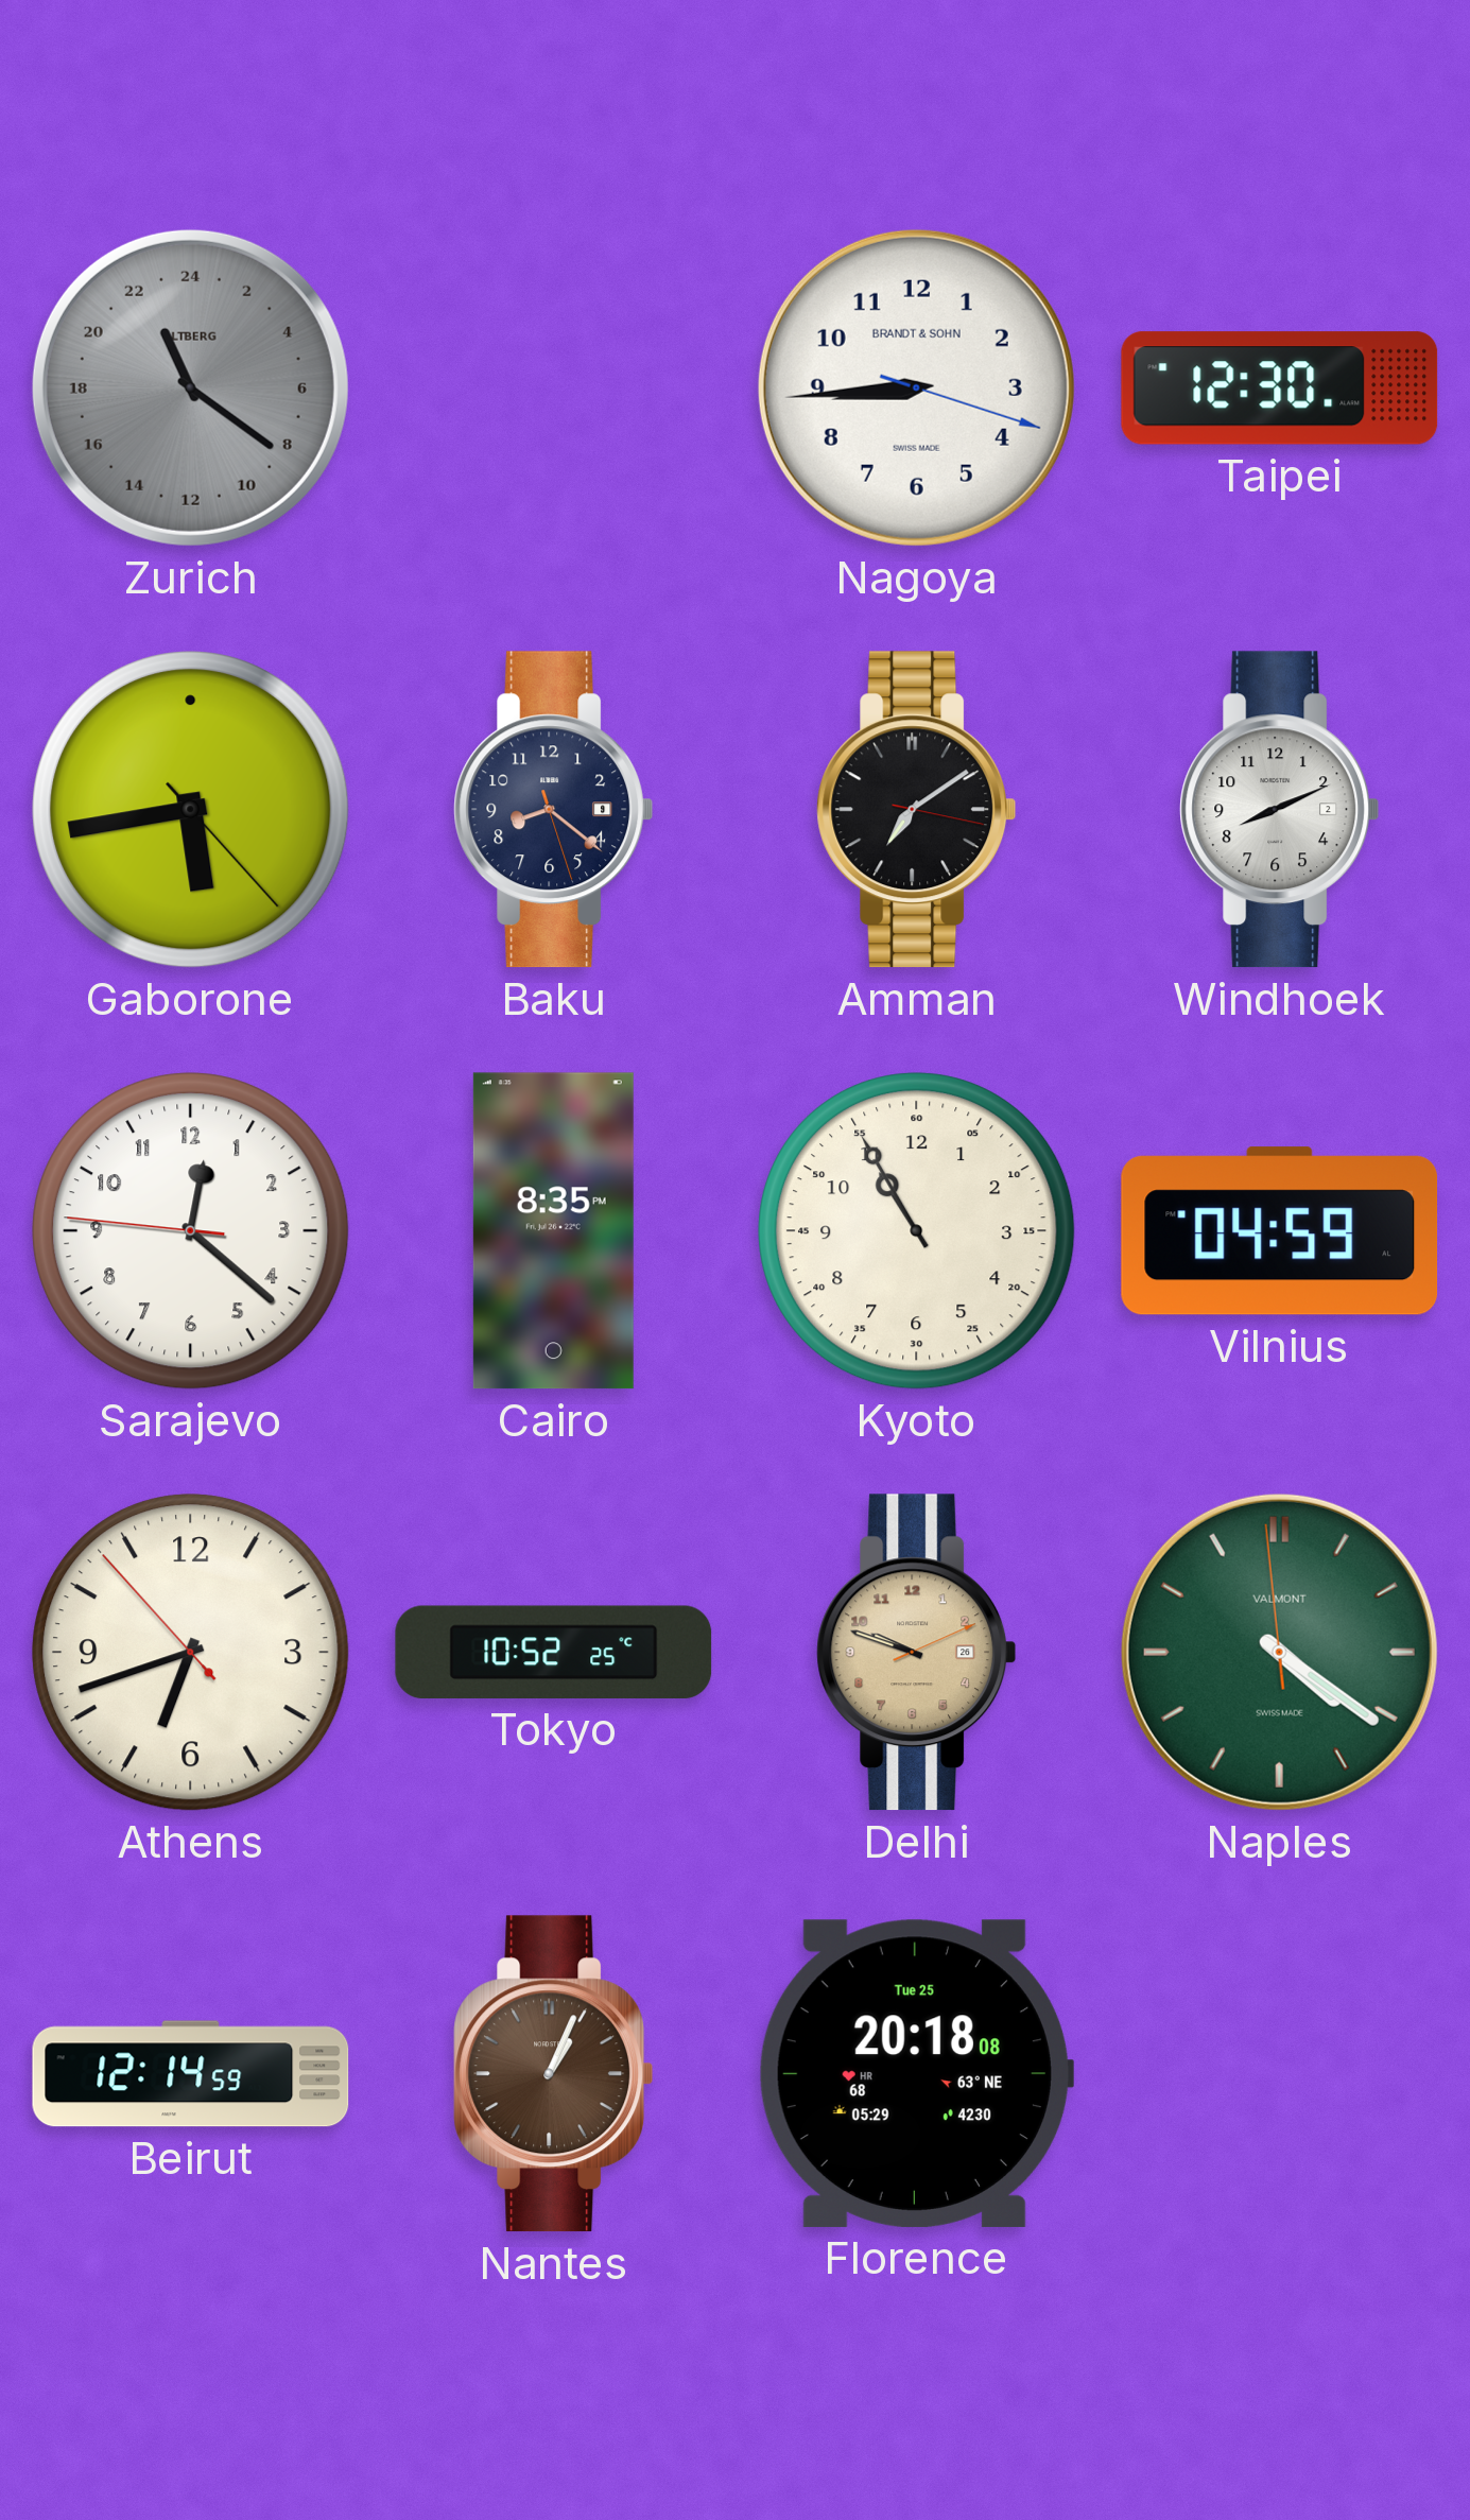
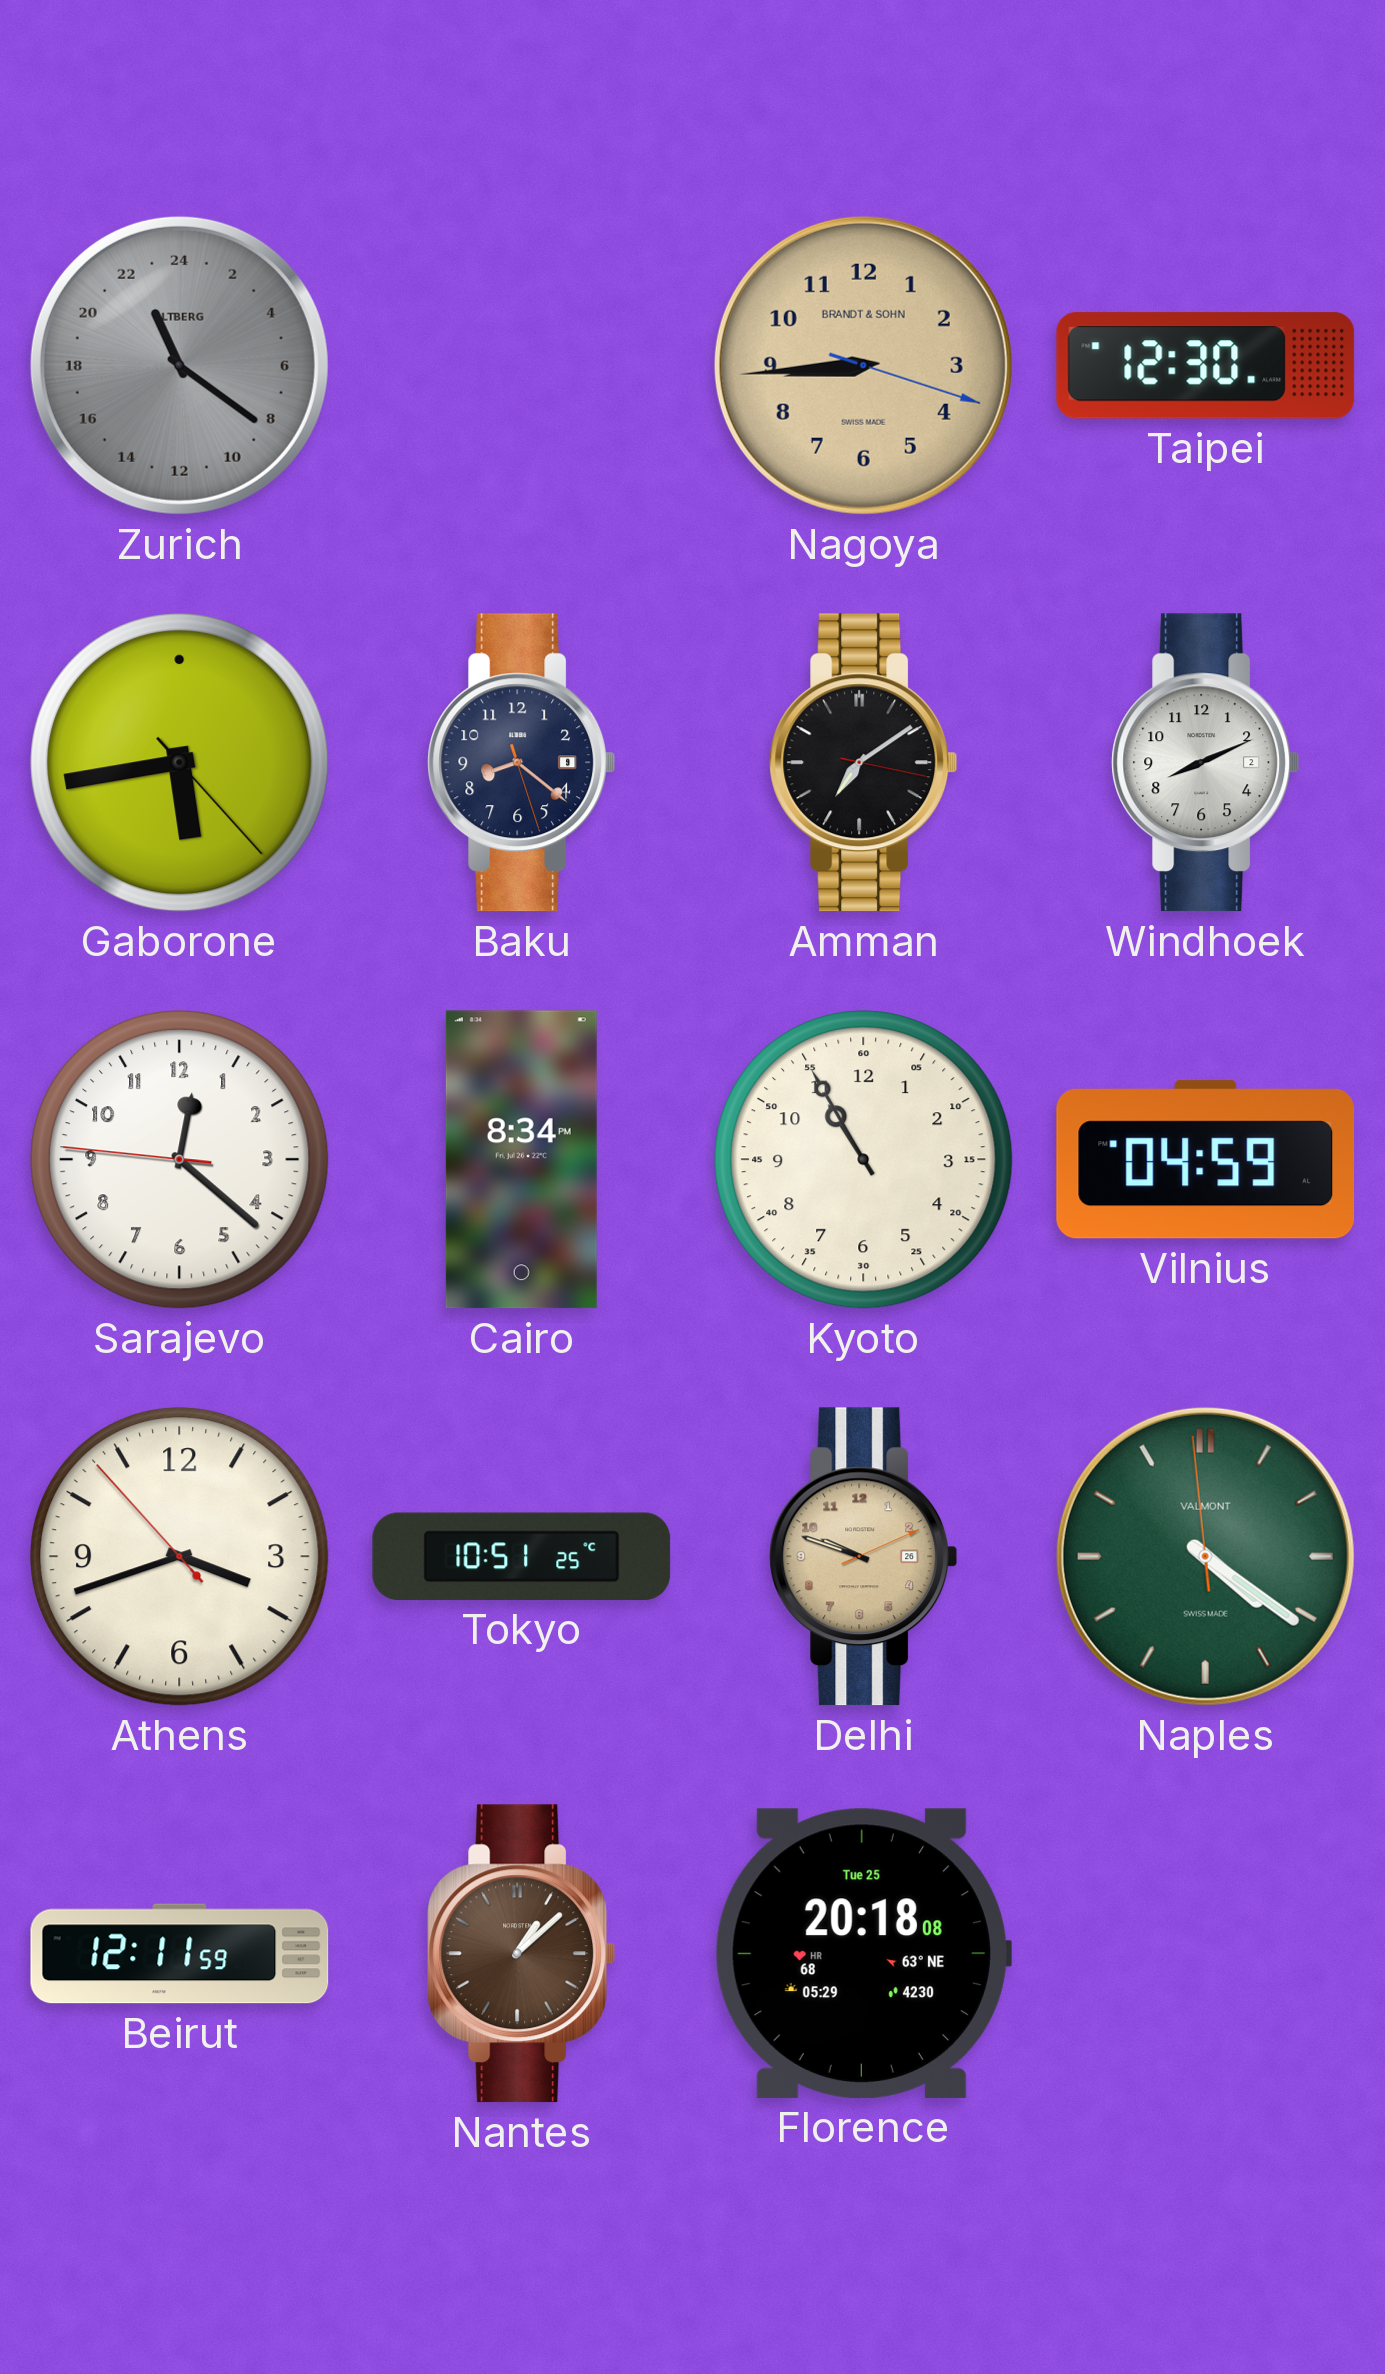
Nagoya dial: white -> champagne (863, 365)
Cairo: 8:35 -> 8:34 (521, 1160)
Athens: 6:41 -> 3:41 (180, 1557)
Tokyo: 10:52 -> 10:51 (522, 1556)
Beirut: 12:14 -> 12:11 (180, 1954)
Nantes: 1:04 -> 1:08 (522, 1954)
